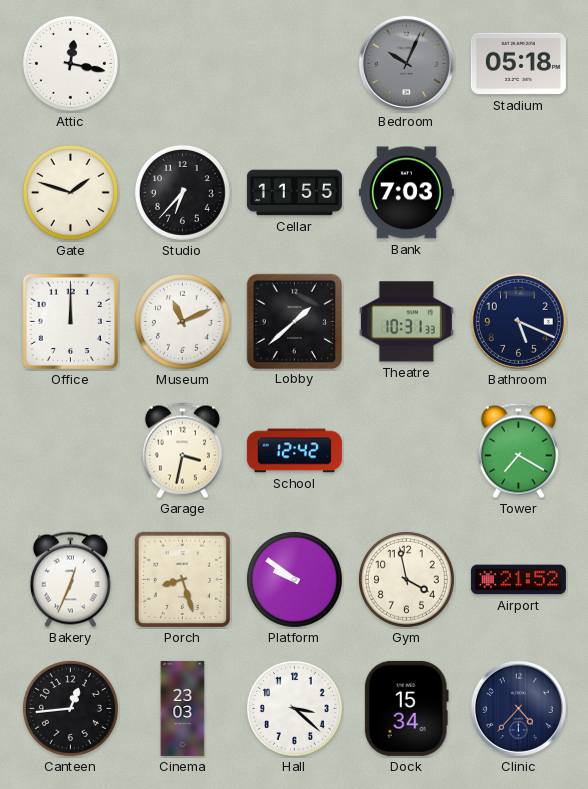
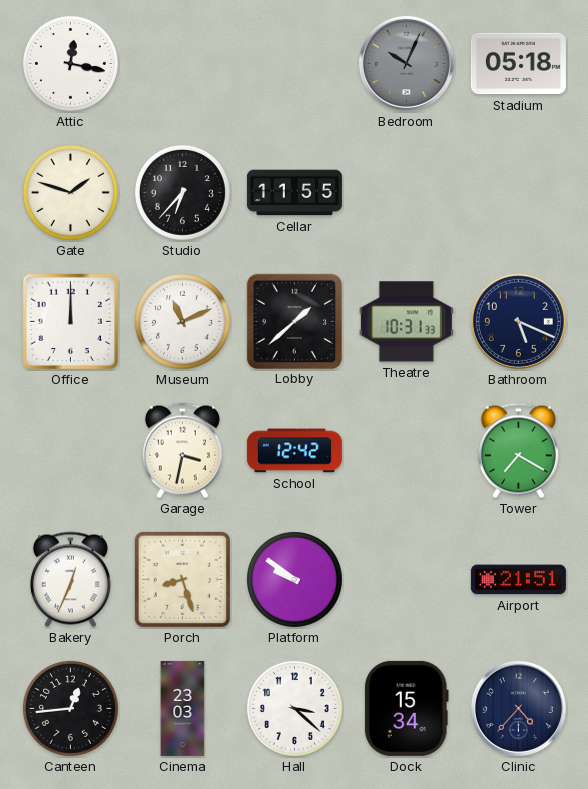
Bank: 7:03 -> none (406, 193)
Gym: 3:58 -> none (406, 579)
Airport: 21:52 -> 21:51 (518, 580)
